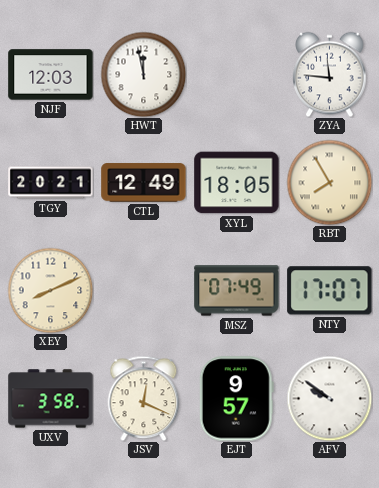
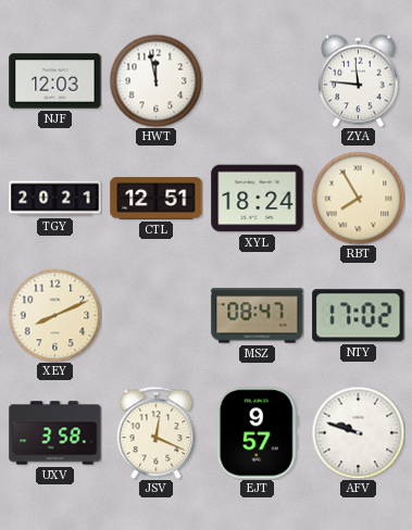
CTL: 12:49 -> 12:51 (157, 199)
XYL: 18:05 -> 18:24 (258, 199)
MSZ: 07:49 -> 08:47 (258, 316)
NTY: 17:07 -> 17:02 (359, 316)
AFV: 9:51 -> 9:48 (358, 432)
